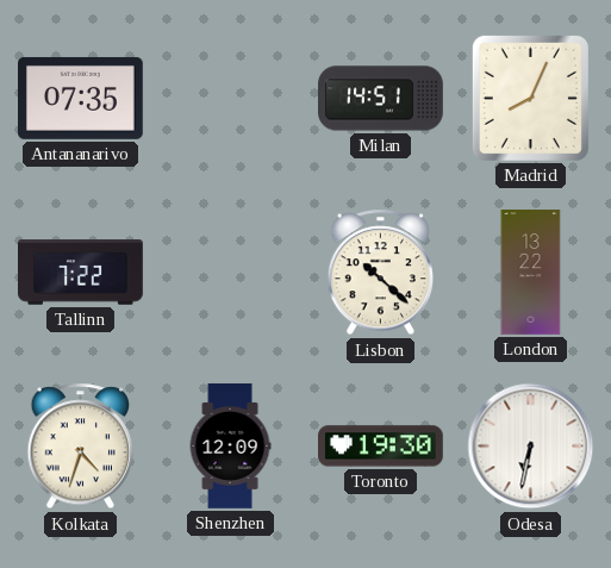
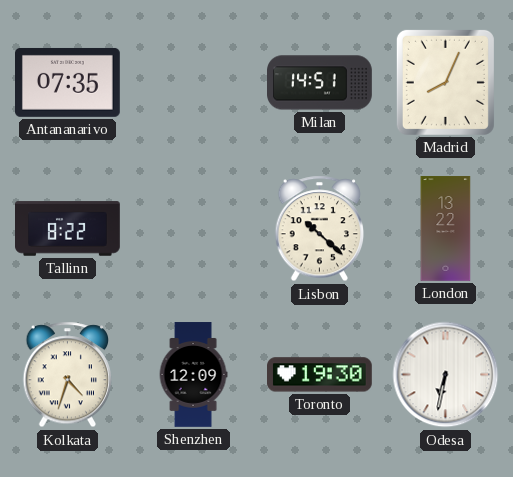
Tallinn: 7:22 -> 8:22 (68, 229)
